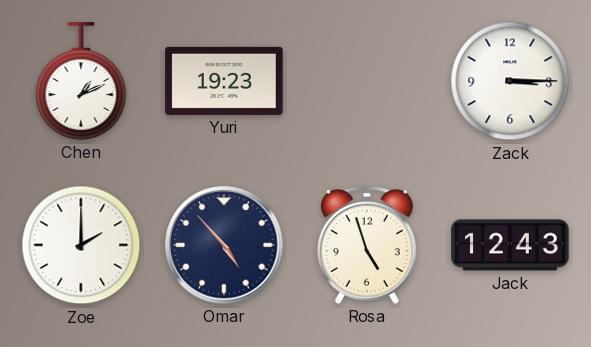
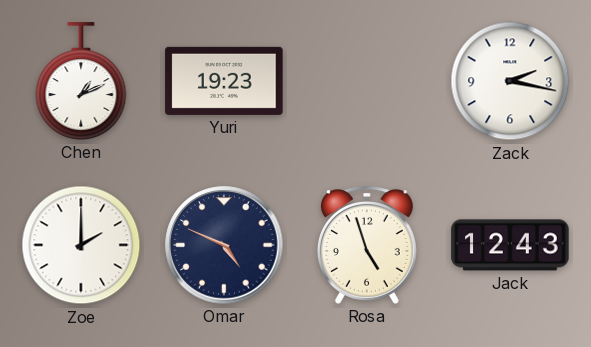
Zack: 3:15 -> 2:17 (510, 81)
Omar: 4:53 -> 4:49 (224, 245)
